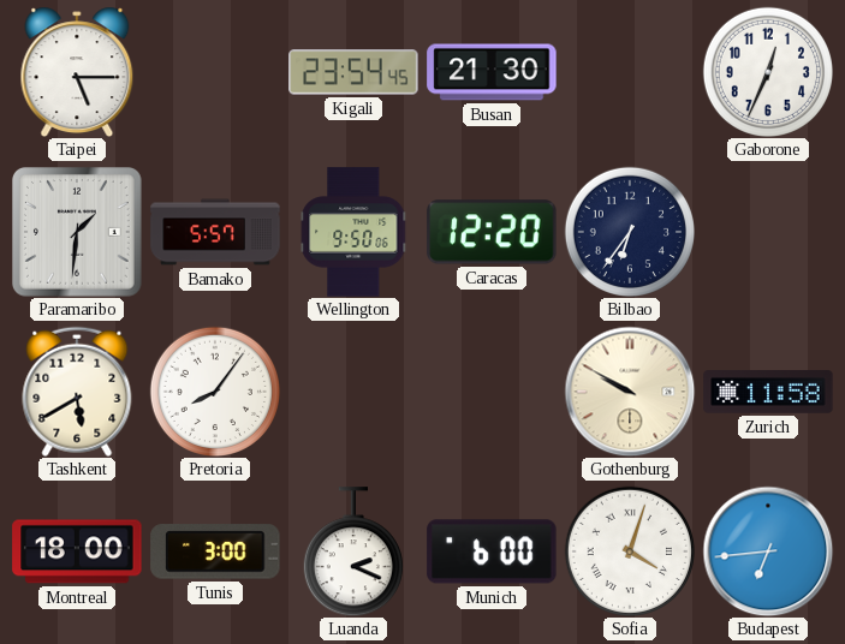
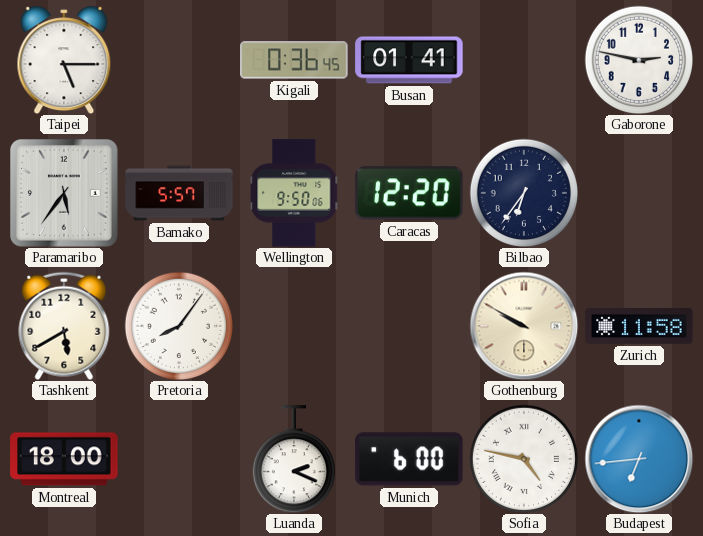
Kigali: 23:54 -> 0:36 (294, 60)
Busan: 21:30 -> 01:41 (409, 60)
Gaborone: 12:34 -> 2:47 (638, 59)
Paramaribo: 1:31 -> 5:36 (65, 194)
Tunis: 3:00 -> none (215, 551)
Sofia: 4:03 -> 4:47 (523, 458)
